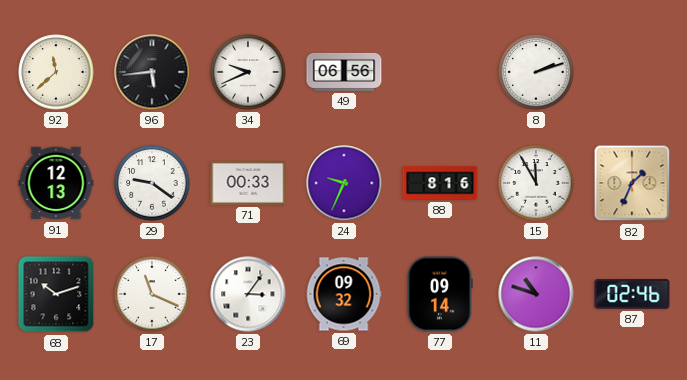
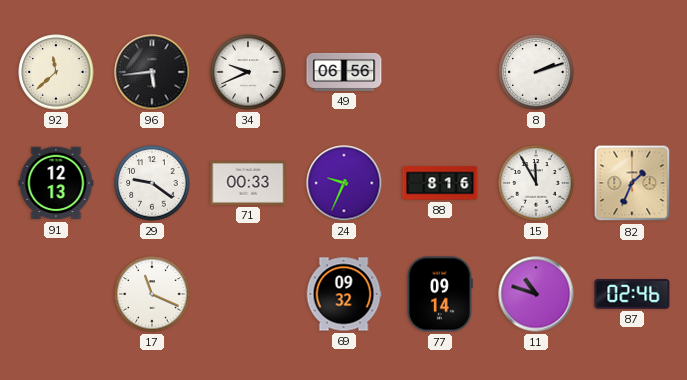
68: 10:12 -> none (56, 294)
23: 3:06 -> none (248, 294)
